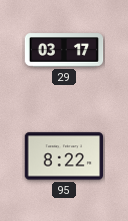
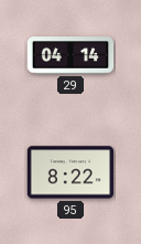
29: 03:17 -> 04:14 (70, 55)
